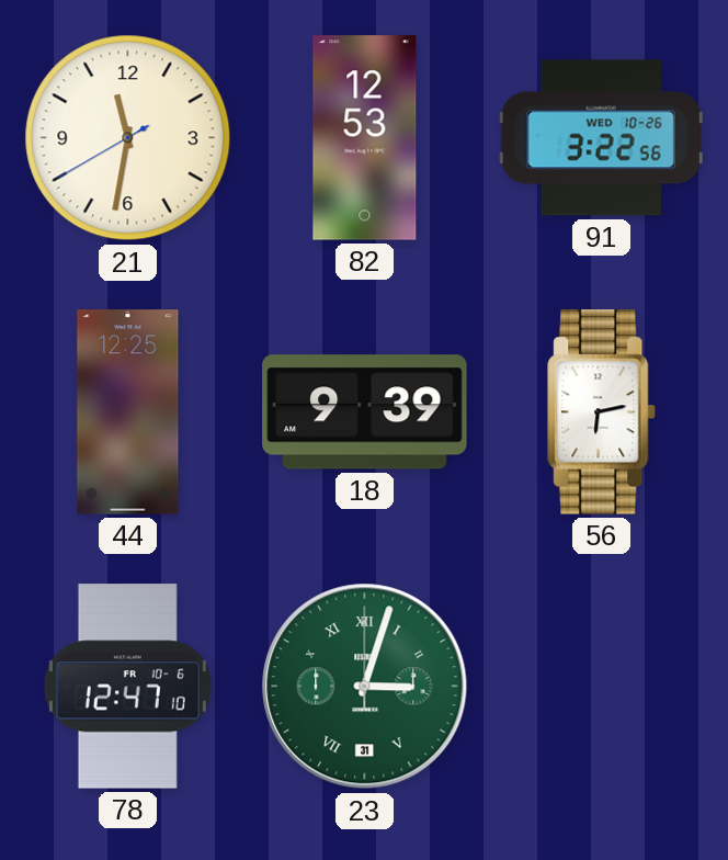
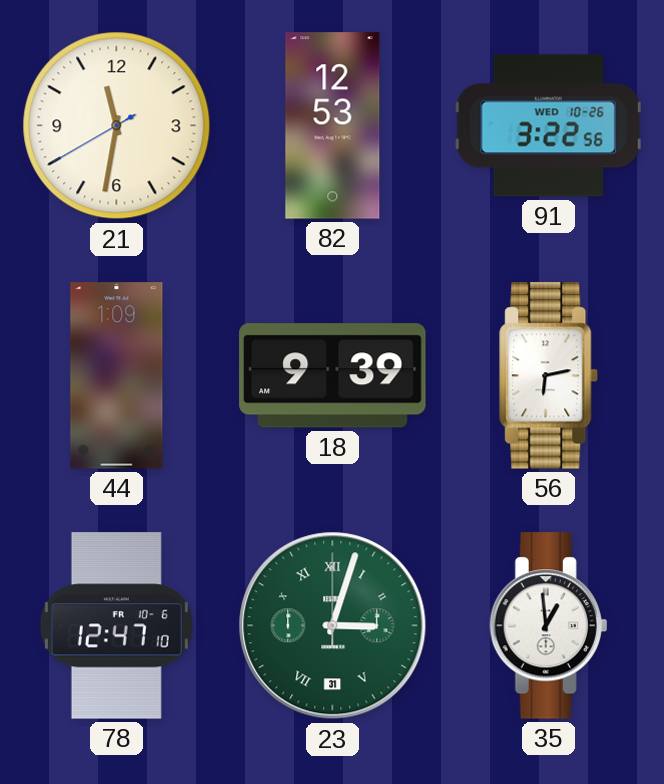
44: 12:25 -> 1:09 (117, 376)
35: none -> 12:59 (549, 626)
